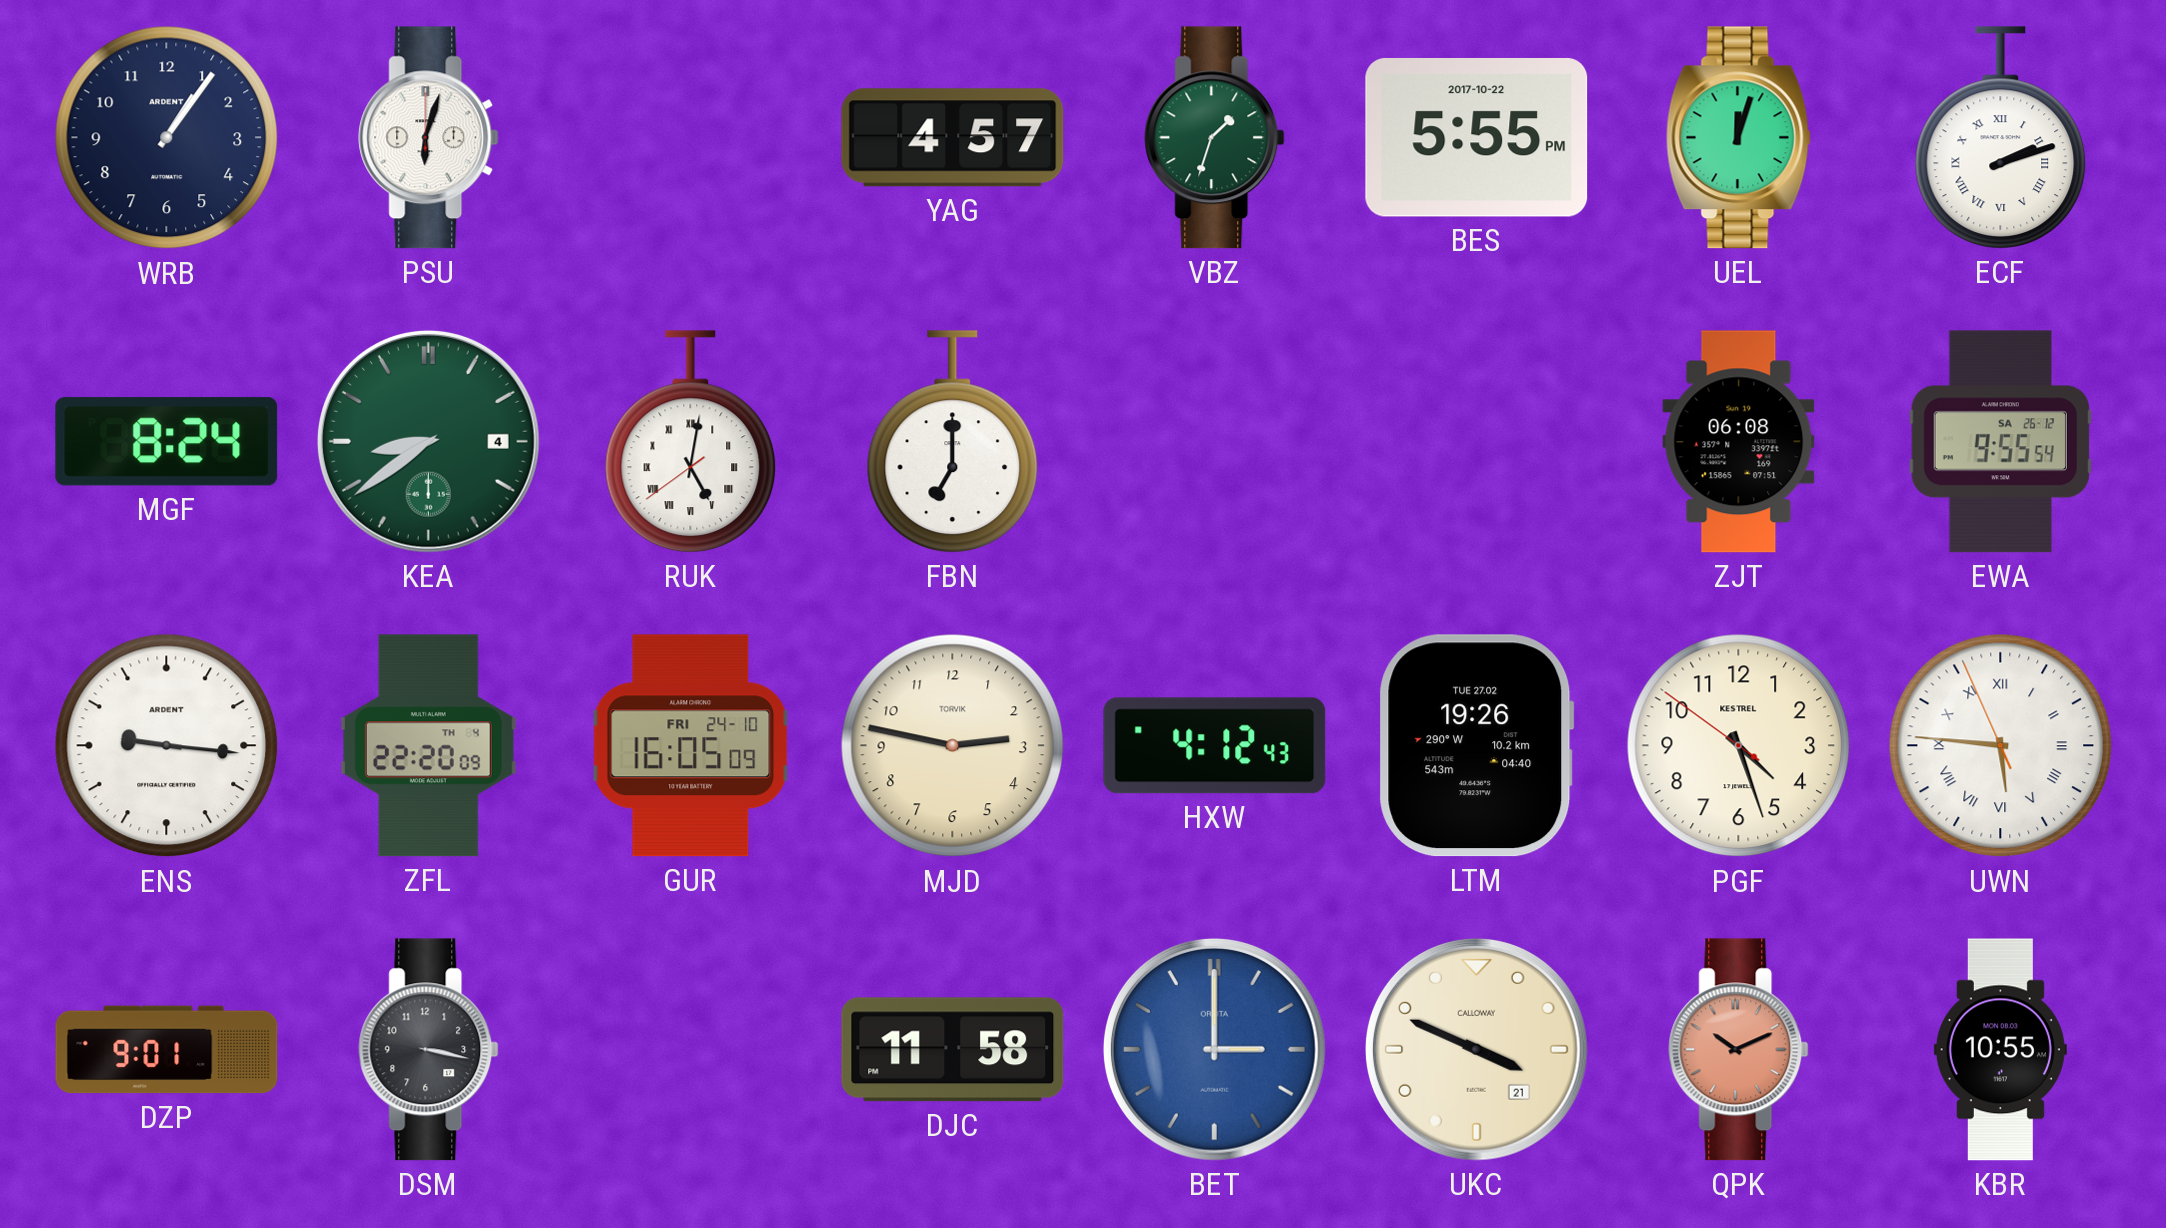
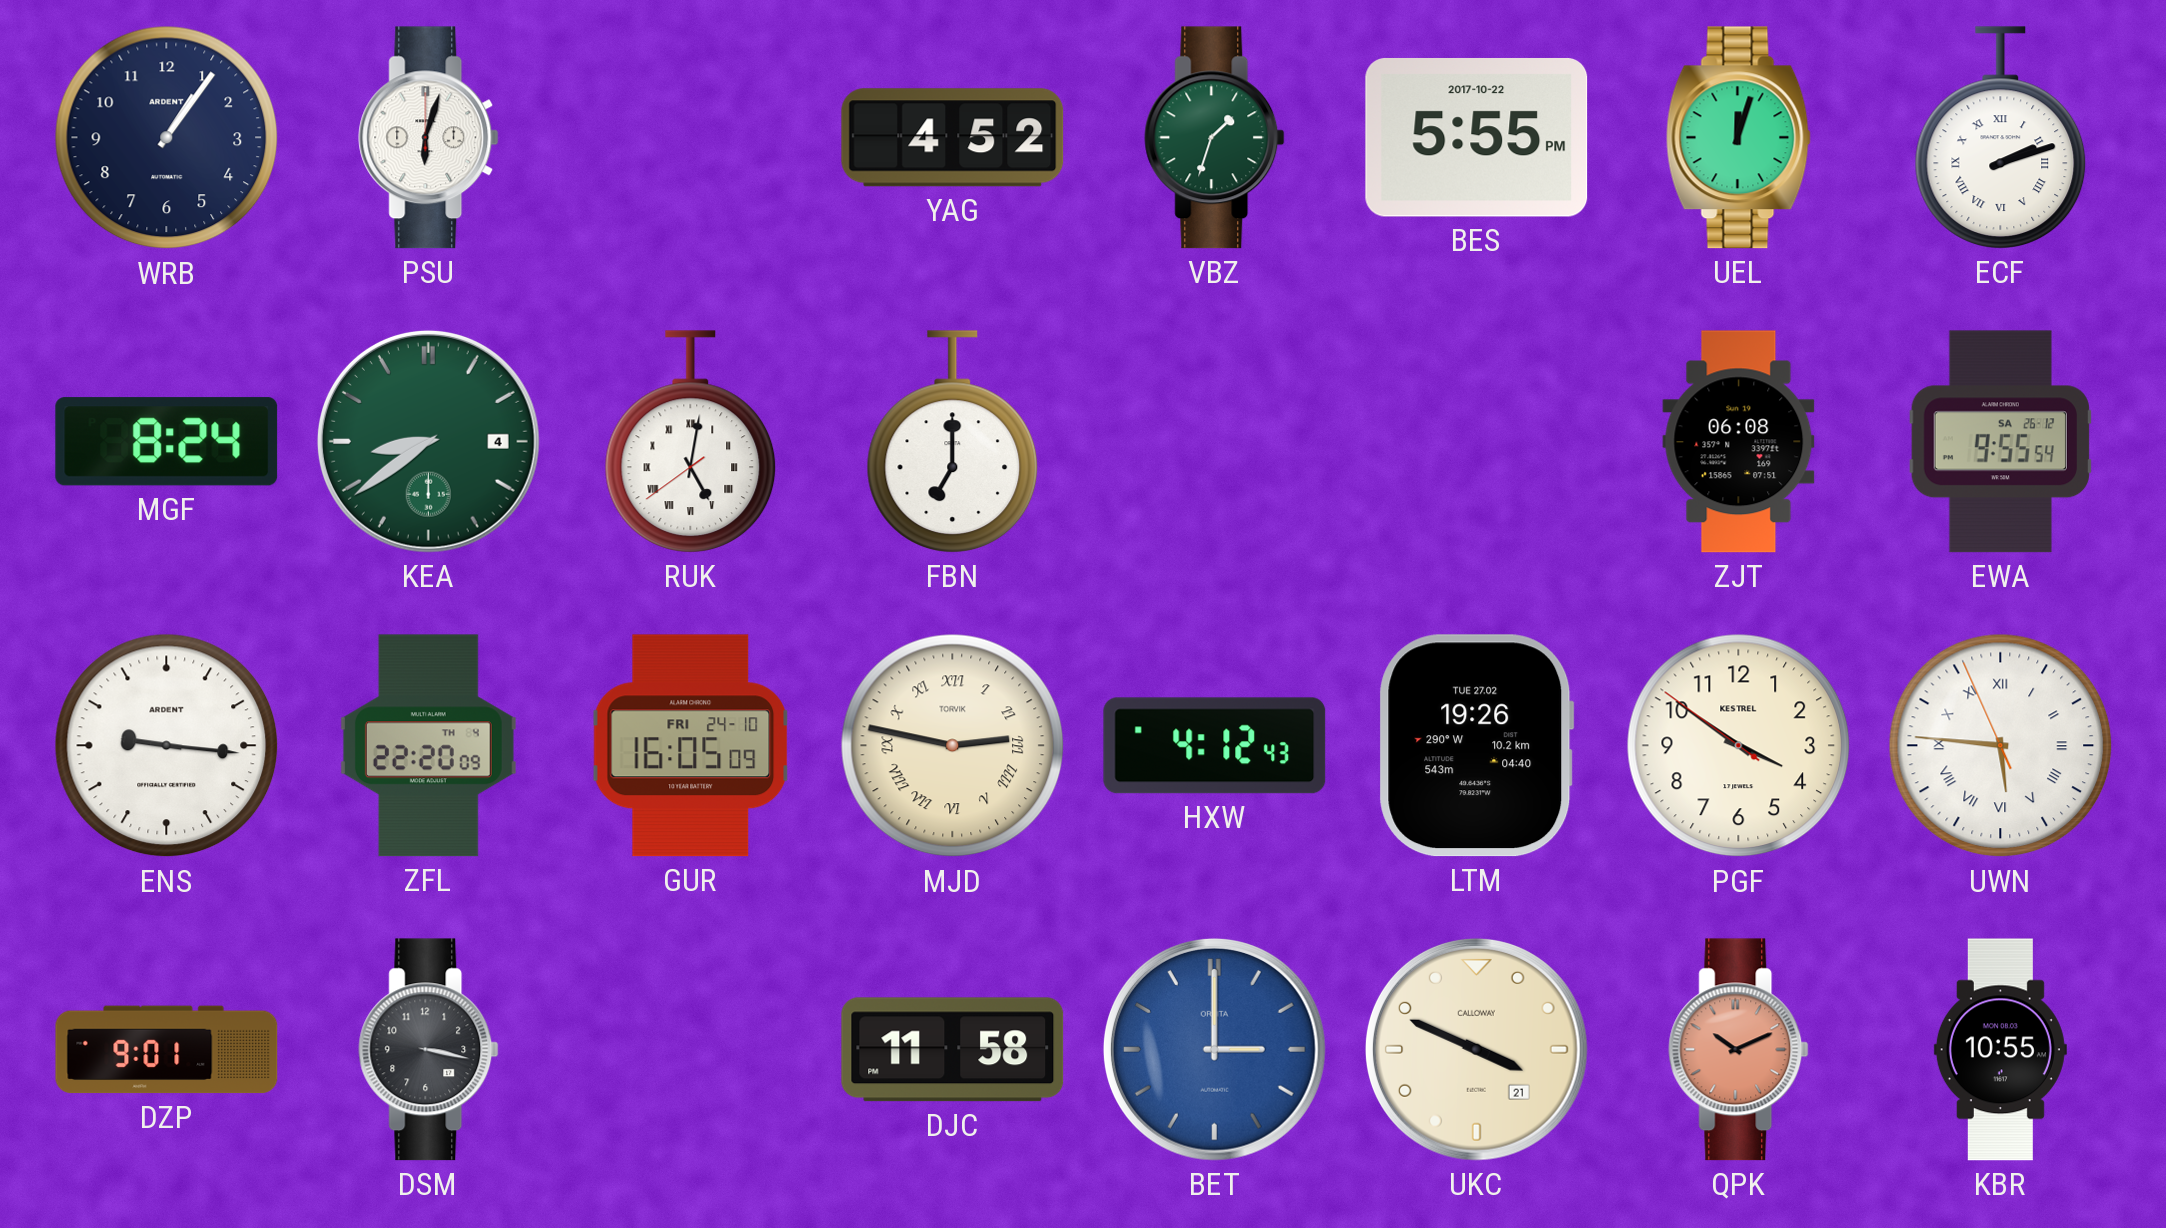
YAG: 4:57 -> 4:52 (953, 138)
MJD numerals: Arabic -> Roman (953, 746)
PGF: 4:26 -> 3:50 (1739, 746)
